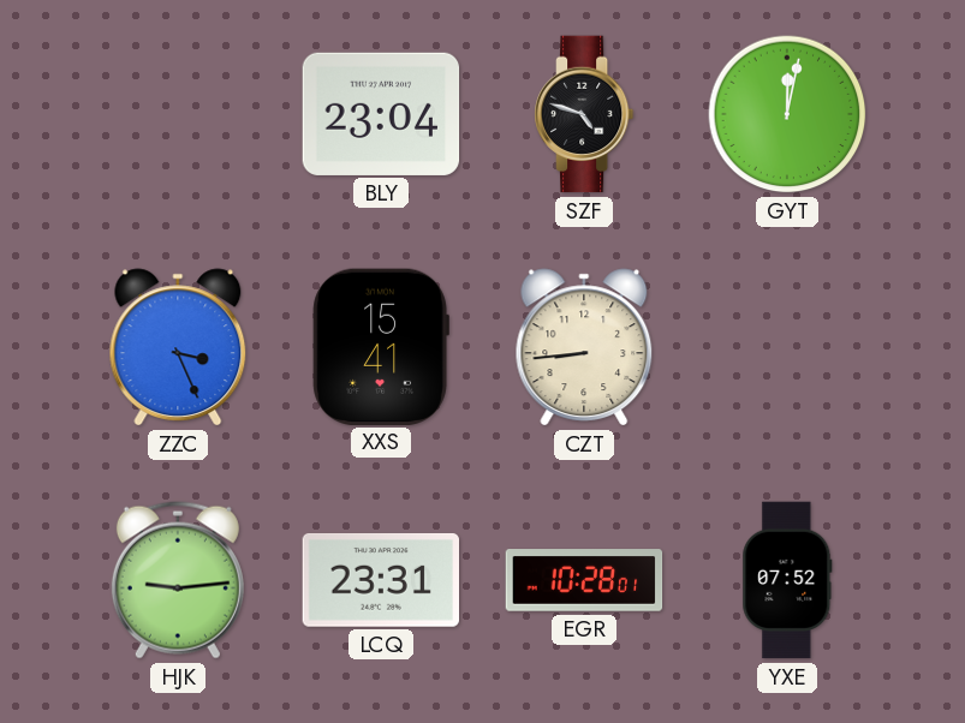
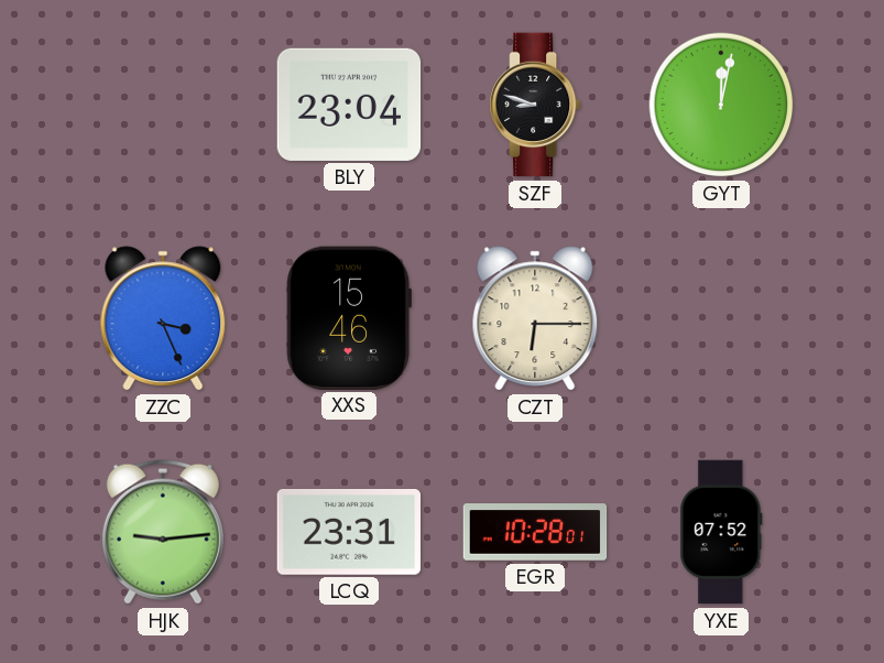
SZF: 4:48 -> 8:48 (535, 105)
XXS: 15:41 -> 15:46 (349, 317)
CZT: 8:44 -> 6:15 (535, 318)
